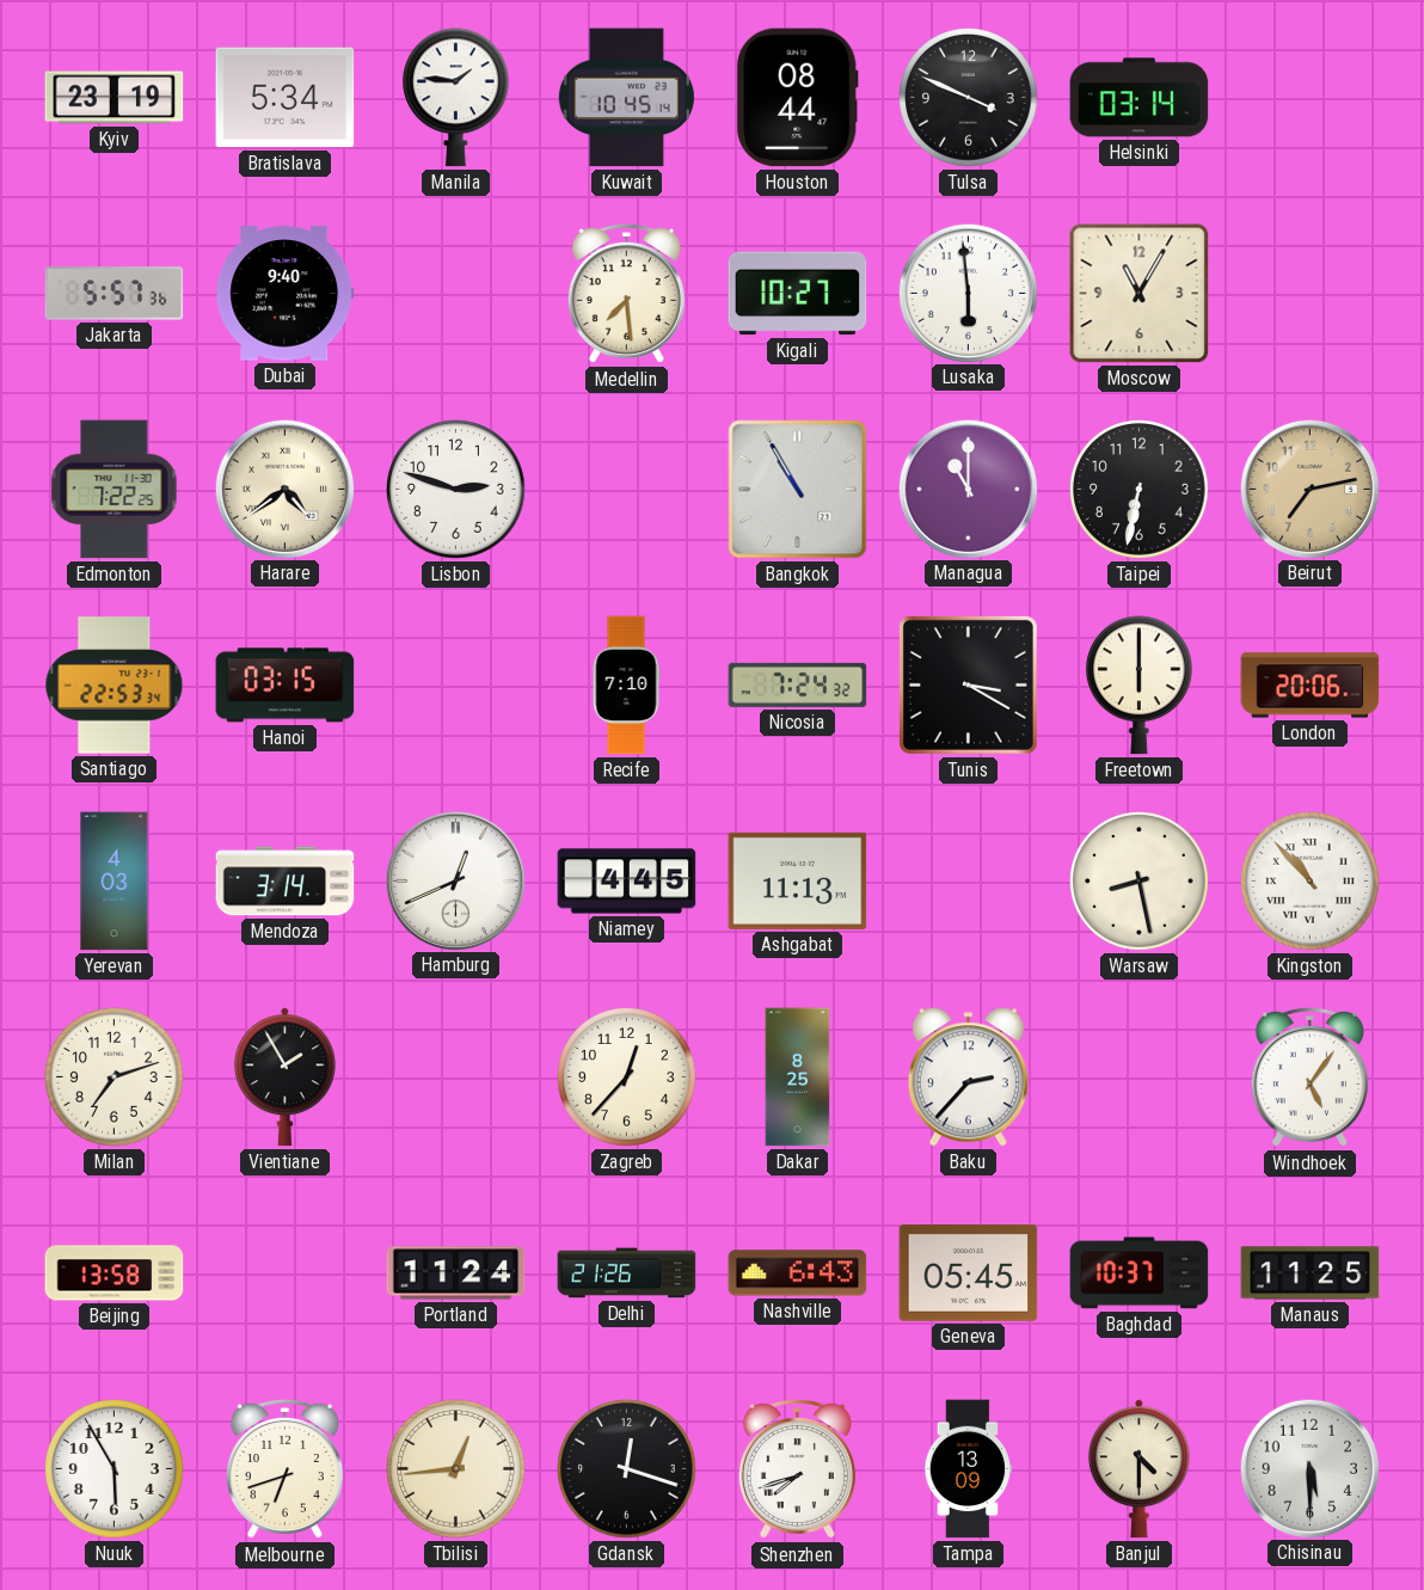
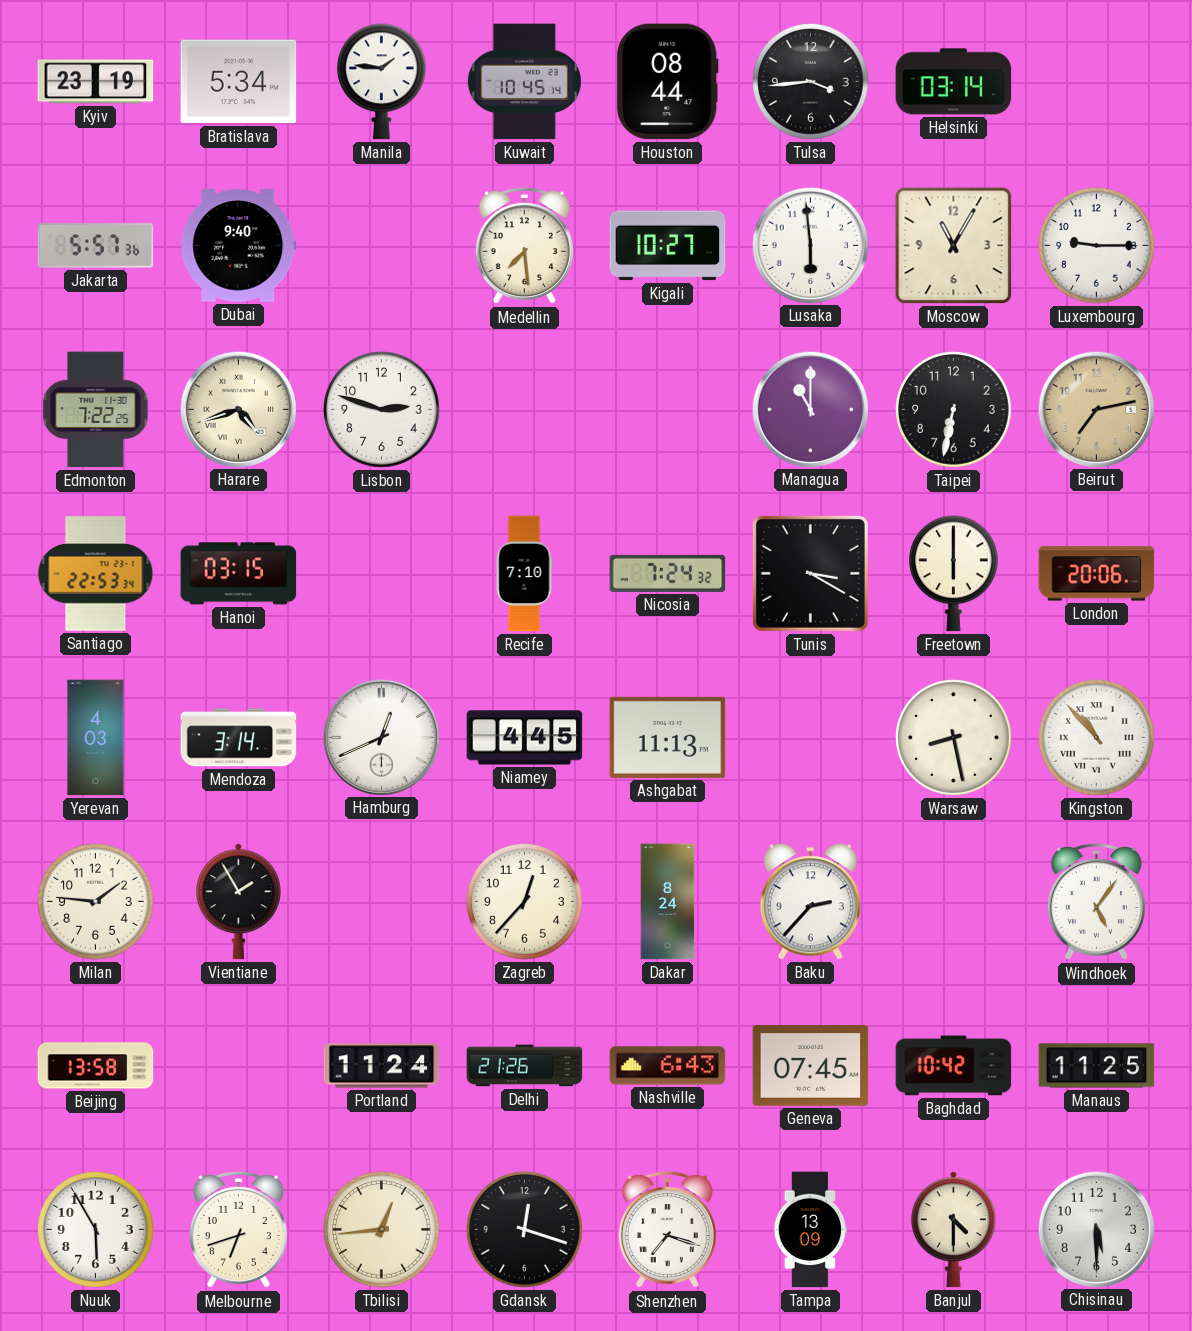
Tulsa: 3:49 -> 3:44 (811, 82)
Luxembourg: none -> 9:15 (1097, 246)
Harare: 4:39 -> 4:42 (238, 409)
Bangkok: 10:55 -> none (798, 490)
Milan: 7:12 -> 1:46 (96, 902)
Dakar: 8:25 -> 8:24 (668, 902)
Geneva: 05:45 -> 07:45 (811, 1066)
Baghdad: 10:37 -> 10:42 (954, 1066)
Shenzhen: 7:42 -> 7:18 (667, 1230)
